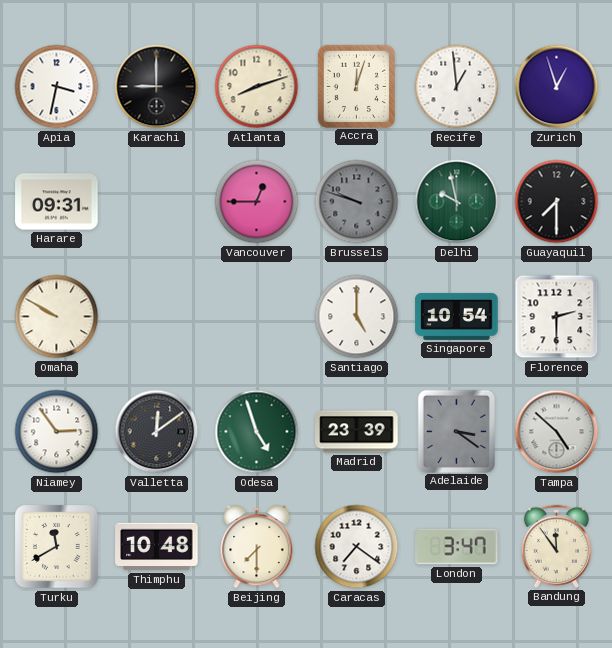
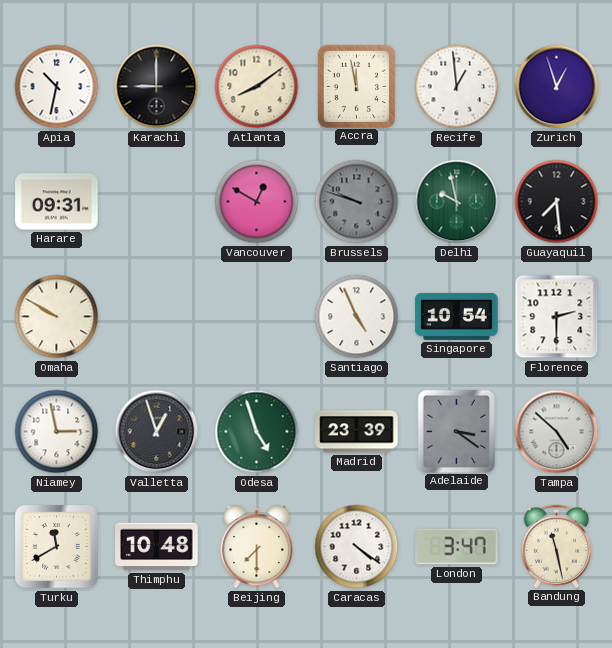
Apia: 3:32 -> 10:32 (57, 87)
Atlanta: 8:12 -> 8:09 (257, 87)
Accra: 12:03 -> 11:58 (356, 86)
Vancouver: 12:45 -> 12:50 (257, 202)
Guayaquil: 7:30 -> 7:29 (557, 202)
Santiago: 5:00 -> 4:56 (357, 317)
Niamey: 2:54 -> 2:58 (57, 432)
Valletta: 12:09 -> 12:57 (157, 432)
Caracas: 7:21 -> 4:21 (357, 547)
Bandung: 11:54 -> 11:28 (556, 546)
